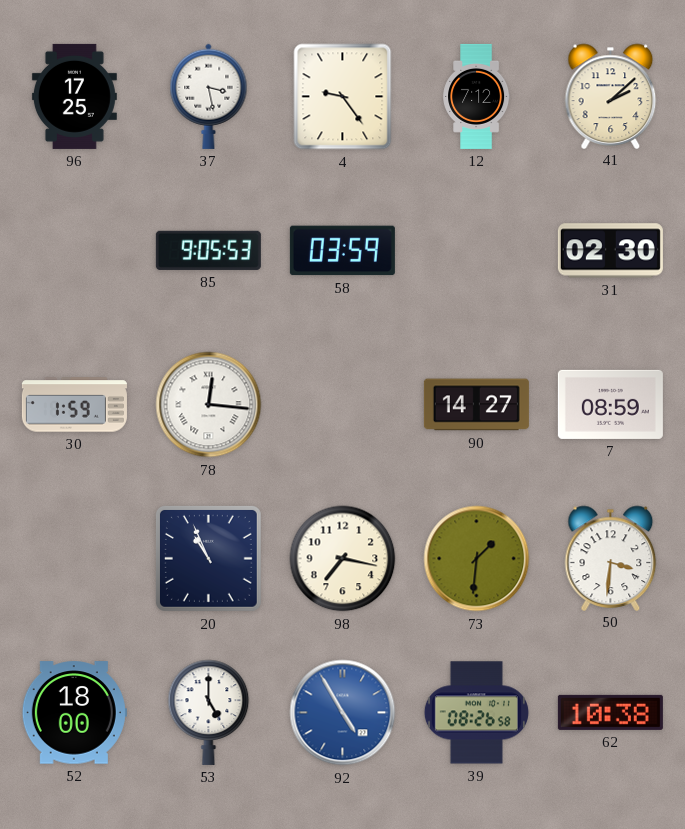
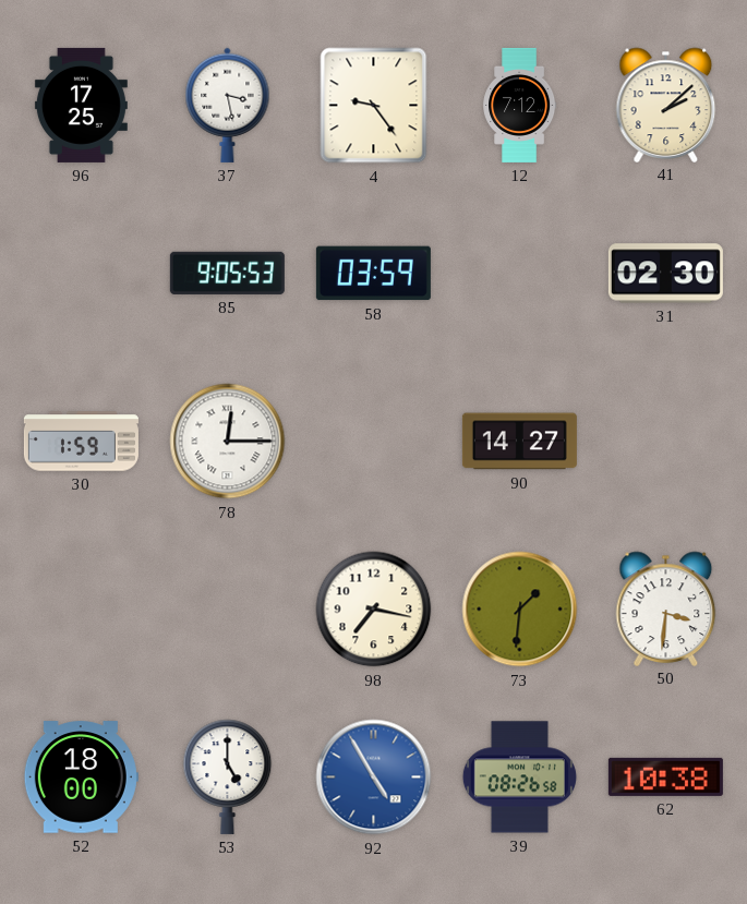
78: 12:16 -> 12:15 (228, 442)
7: 08:59 -> none (610, 404)
20: 10:56 -> none (208, 558)
